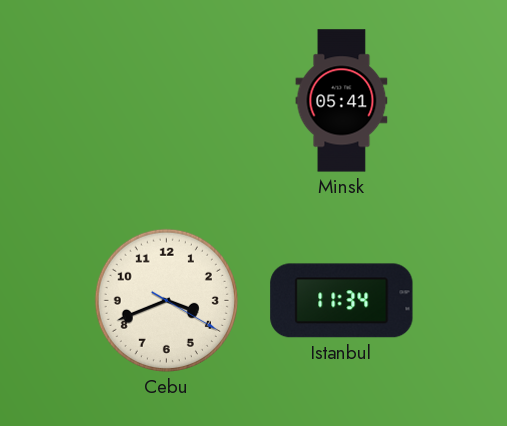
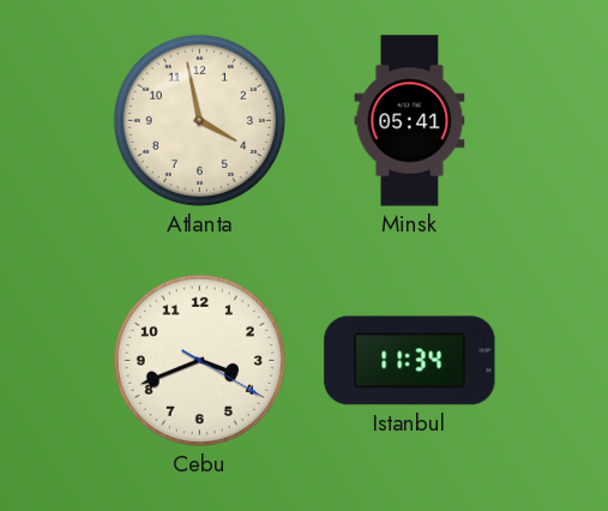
Atlanta: none -> 3:58 (199, 120)
